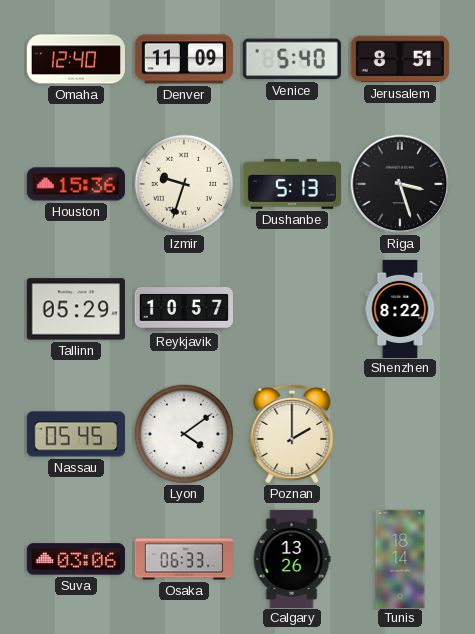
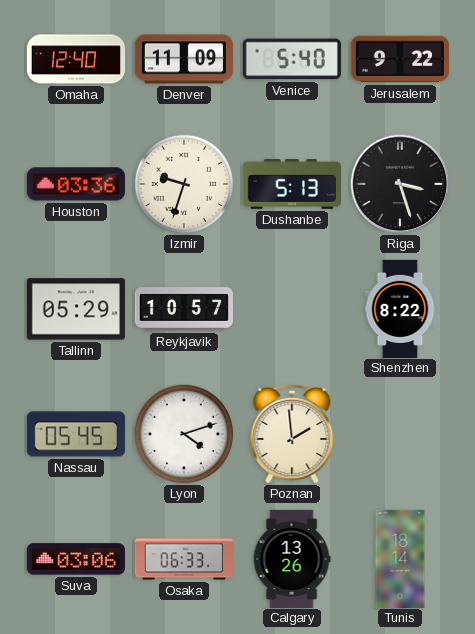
Jerusalem: 8:51 -> 9:22 (400, 59)
Houston: 15:36 -> 03:36 (76, 184)
Lyon: 4:09 -> 4:12 (184, 434)
Poznan: 2:00 -> 1:59 (292, 434)
